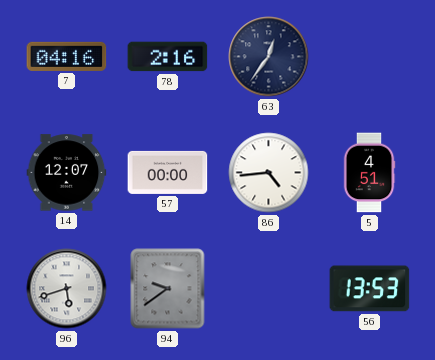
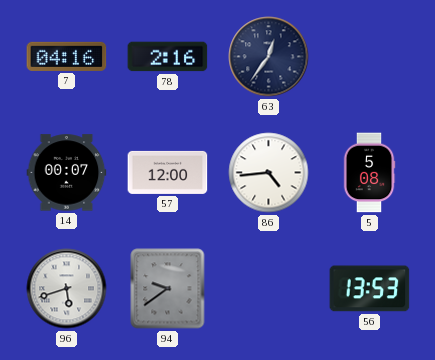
14: 12:07 -> 00:07 (67, 173)
57: 00:00 -> 12:00 (168, 172)
5: 4:51 -> 5:08 (369, 173)
